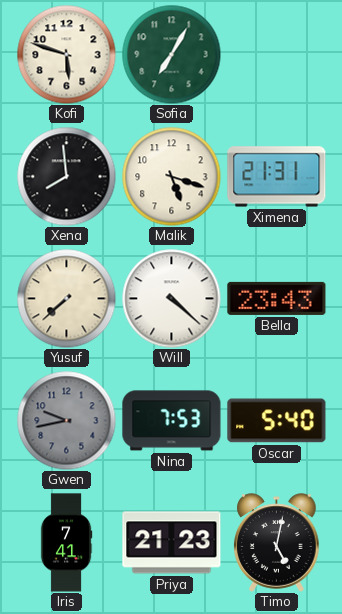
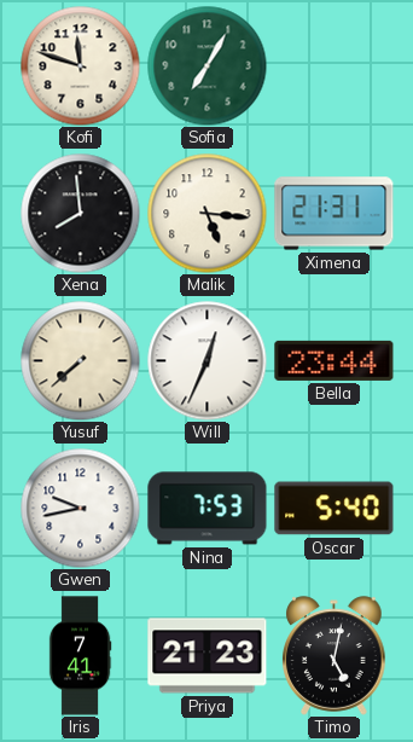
Kofi: 5:48 -> 11:48 (81, 66)
Malik: 5:18 -> 5:16 (208, 214)
Will: 4:22 -> 12:34 (208, 361)
Bella: 23:43 -> 23:44 (335, 360)
Gwen dial: grey -> white (81, 509)
